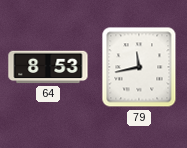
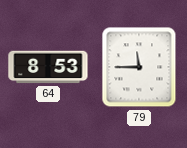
79: 11:43 -> 11:45 (139, 67)
